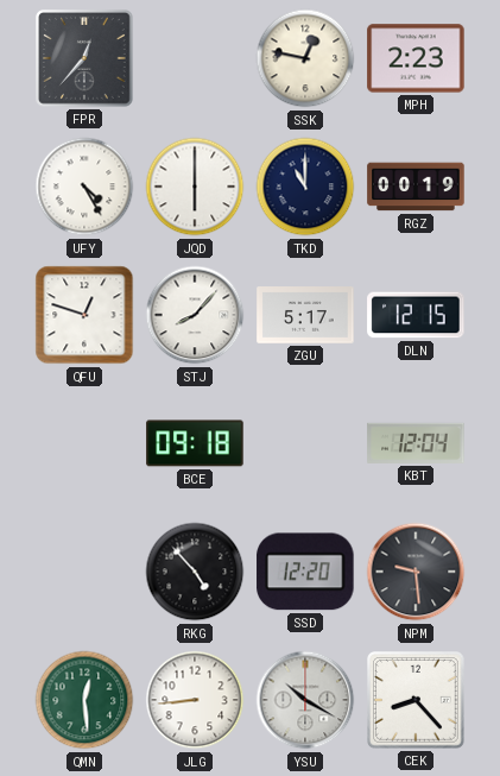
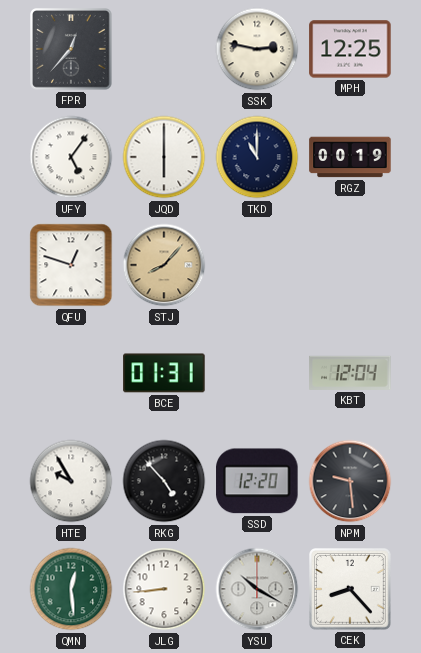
SSK: 12:47 -> 2:47 (257, 49)
MPH: 2:23 -> 12:25 (350, 49)
UFY: 4:25 -> 5:06 (71, 157)
STJ dial: white -> champagne (164, 265)
ZGU: 5:17 -> none (305, 315)
DLN: 12:15 -> none (416, 315)
BCE: 09:18 -> 01:31 (164, 373)
HTE: none -> 9:55 (71, 481)
